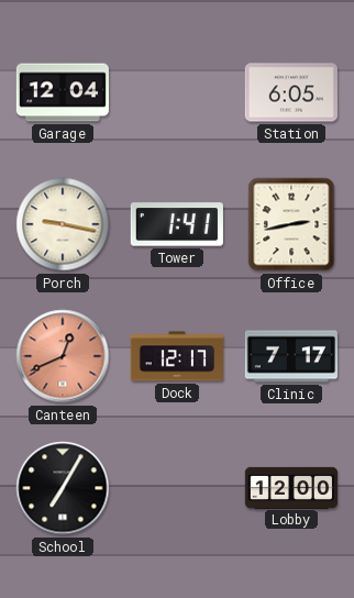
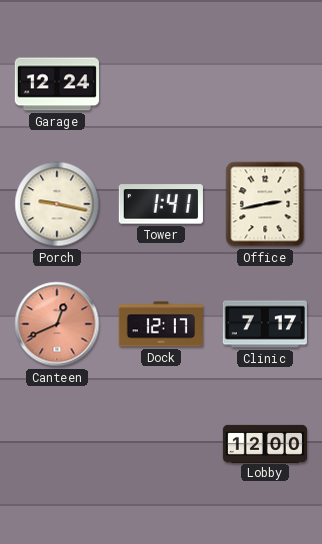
Garage: 12:04 -> 12:24 (57, 84)
Station: 6:05 -> none (291, 92)
School: 7:05 -> none (63, 488)
